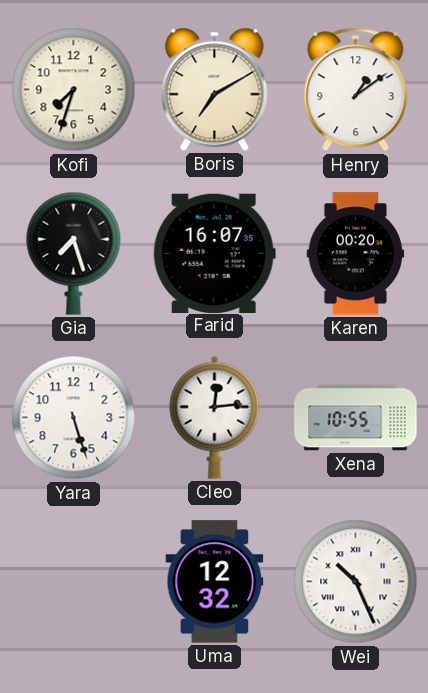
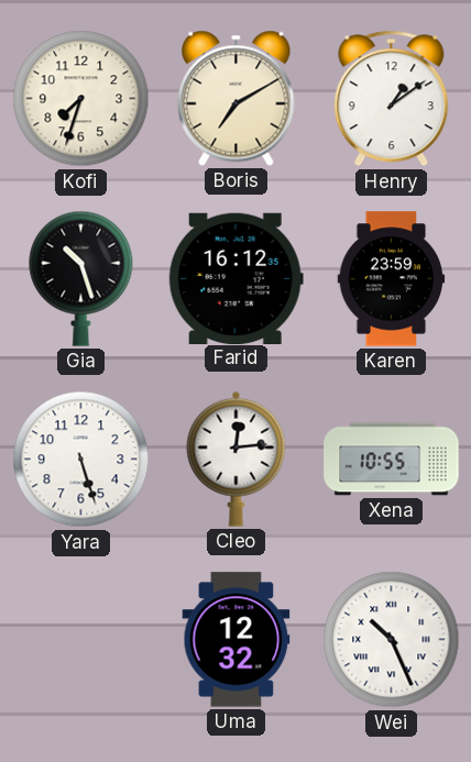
Gia: 7:27 -> 10:27 (81, 278)
Farid: 16:07 -> 16:12 (235, 278)
Karen: 00:20 -> 23:59 (392, 279)
